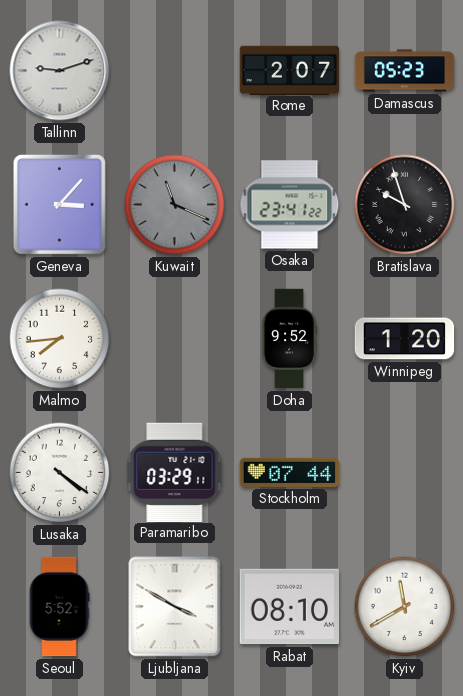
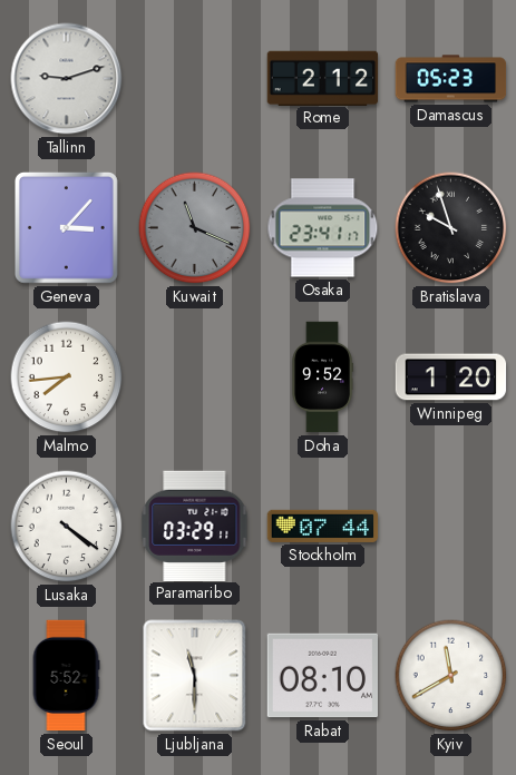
Rome: 2:07 -> 2:12 (323, 78)
Osaka: 23:41:22 -> 23:41:17 (323, 228)
Ljubljana: 3:50 -> 11:30 (195, 676)
